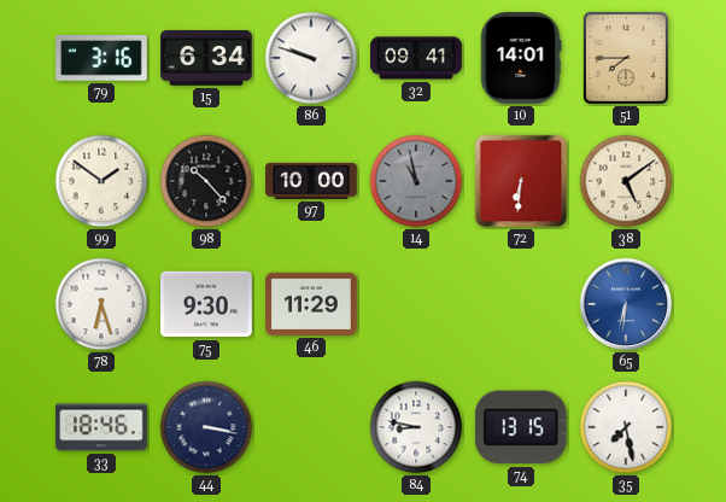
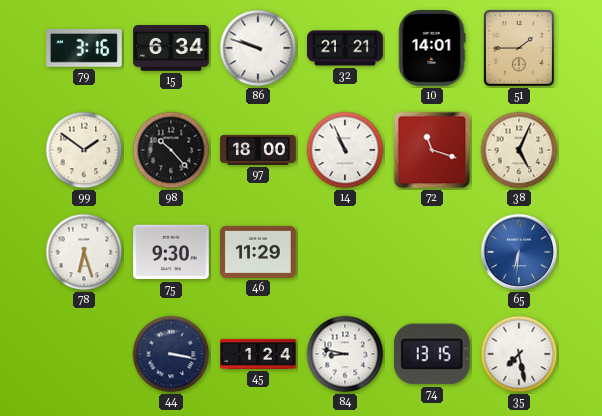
32: 09:41 -> 21:21 (345, 48)
51: 7:45 -> 1:45 (519, 48)
97: 10:00 -> 18:00 (258, 150)
14: 10:58 -> 10:56 (345, 150)
14 dial: grey -> white (345, 150)
72: 6:31 -> 11:18 (432, 150)
38: 5:09 -> 5:04 (519, 150)
33: 18:46 -> none (103, 427)
45: none -> 1:24 (258, 354)
